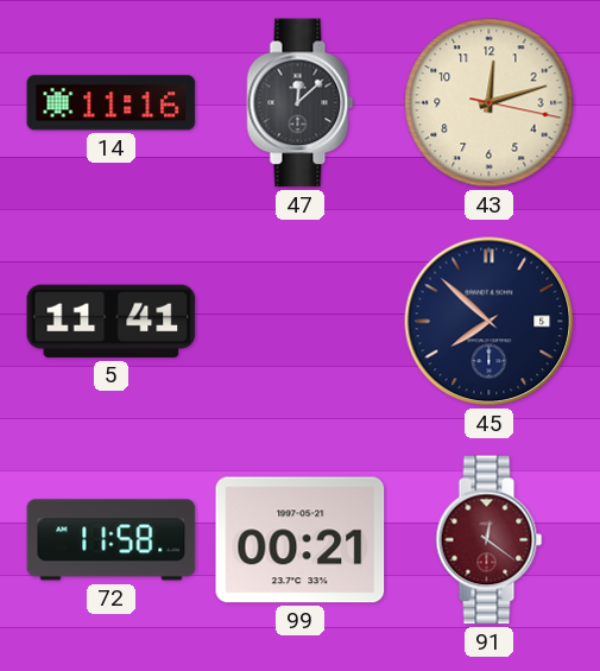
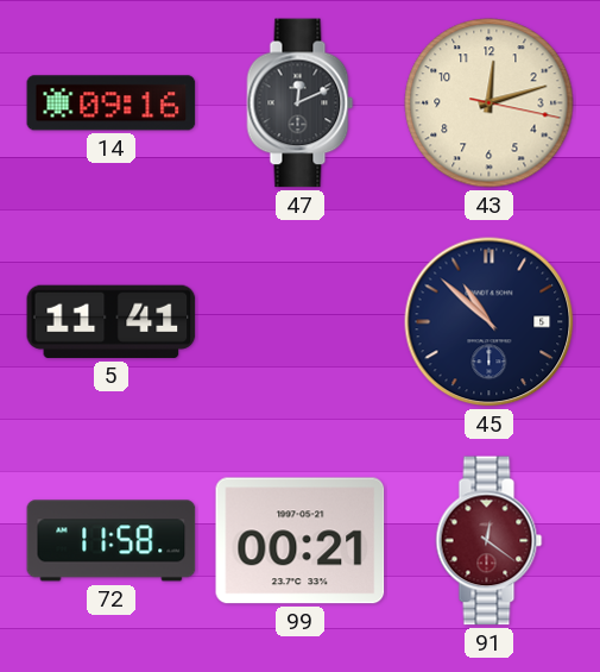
14: 11:16 -> 09:16 (112, 103)
47: 12:08 -> 12:11 (301, 103)
45: 7:52 -> 10:52 (490, 322)
